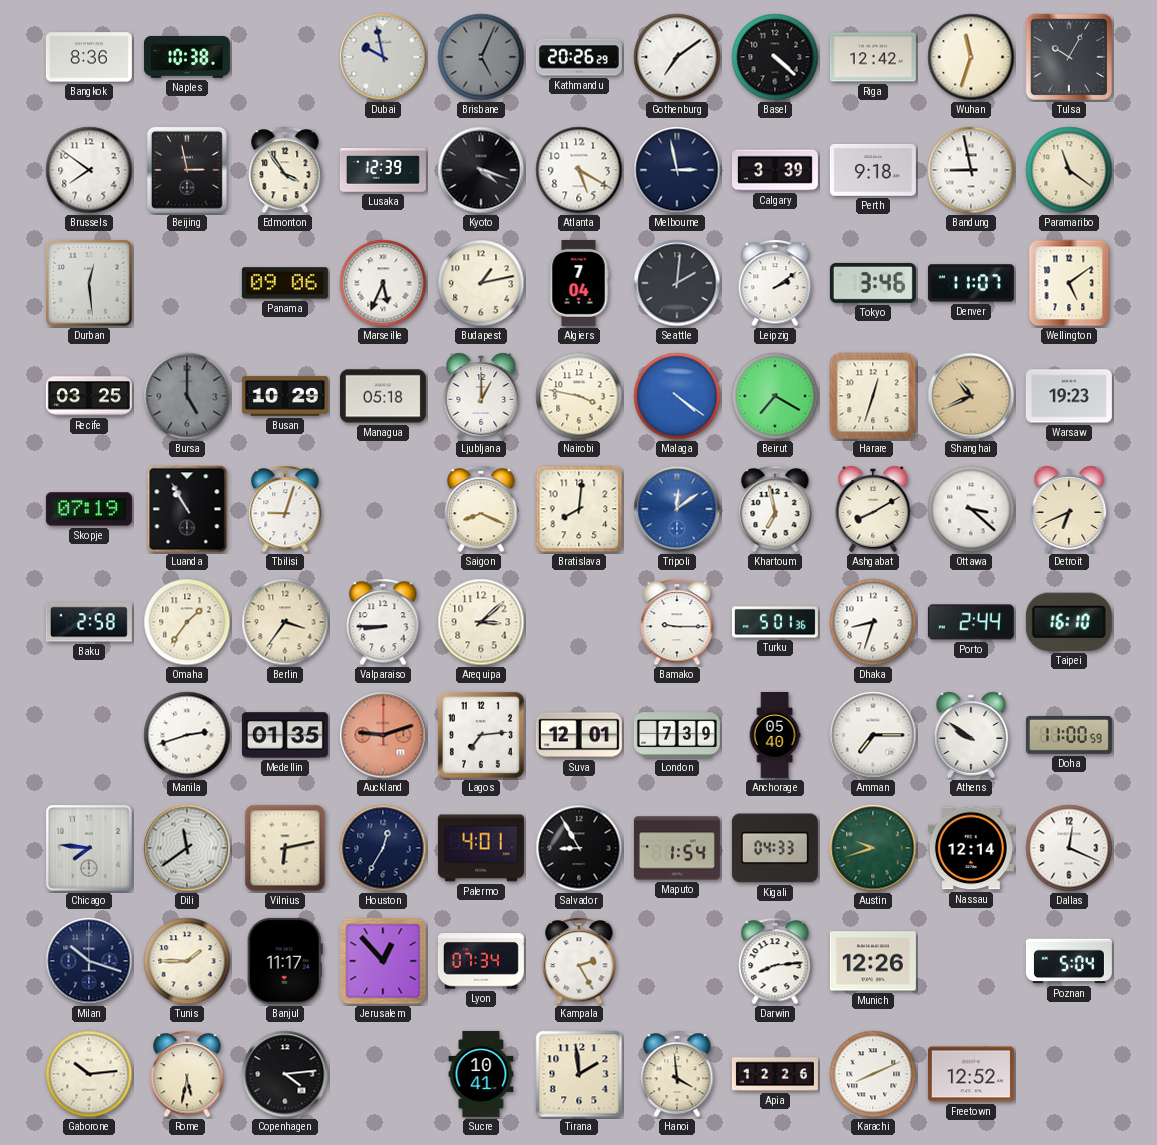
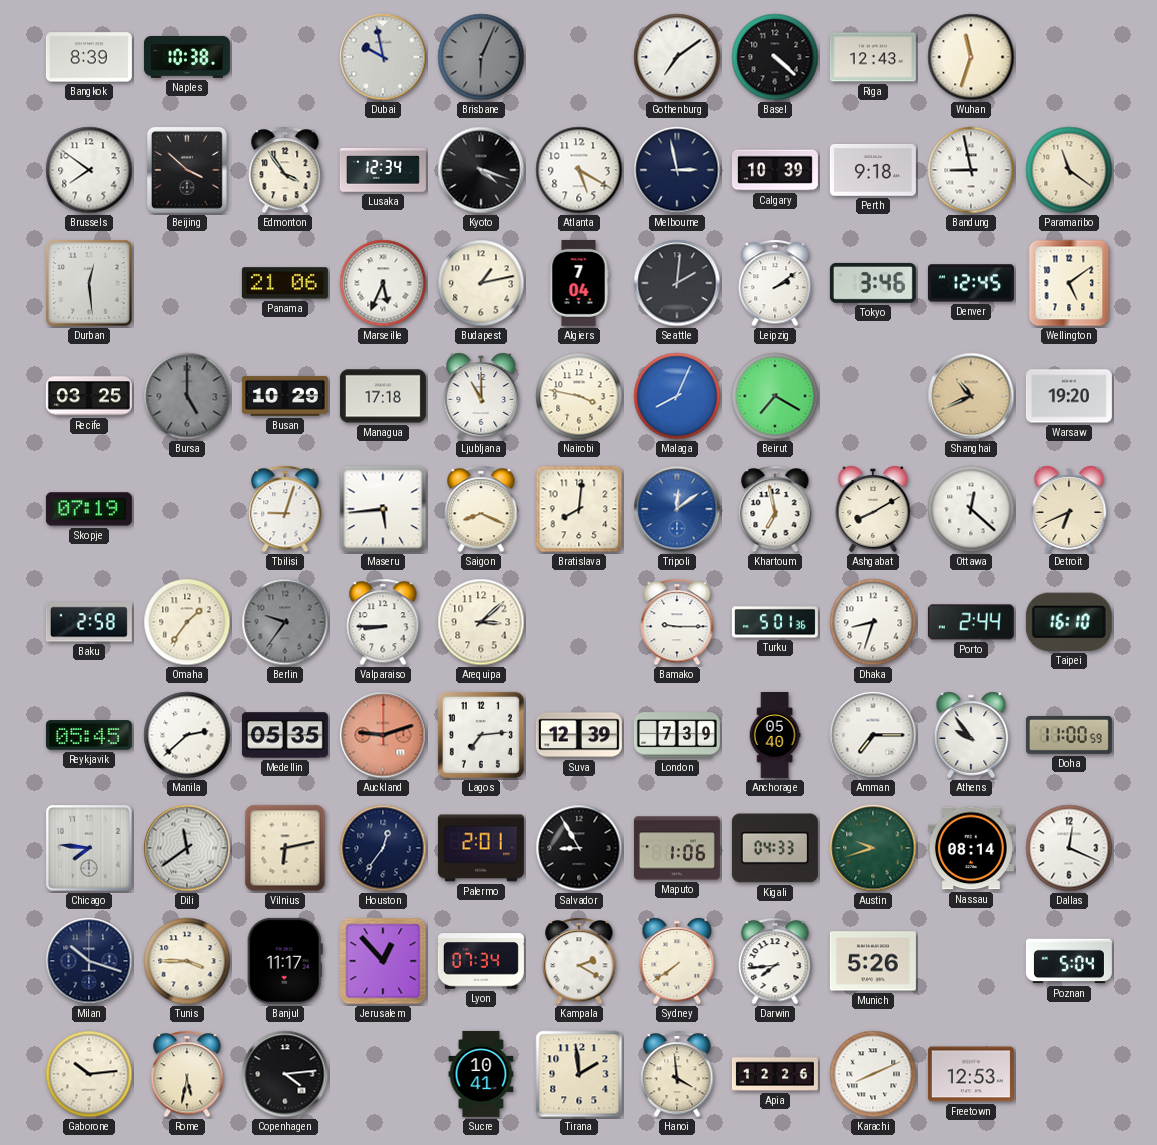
Bangkok: 8:36 -> 8:39 (89, 57)
Brisbane: 5:04 -> 6:04 (481, 57)
Kathmandu: 20:26 -> none (579, 57)
Riga: 12:42 -> 12:43 (873, 57)
Tulsa: 10:05 -> none (1069, 57)
Beijing: 2:58 -> 3:52 (187, 170)
Lusaka: 12:39 -> 12:34 (383, 170)
Calgary: 3:39 -> 10:39 (775, 170)
Panama: 09:06 -> 21:06 (285, 283)
Denver: 11:07 -> 12:45 (971, 283)
Managua: 05:18 -> 17:18 (383, 396)
Ljubljana: 1:00 -> 11:00 (481, 396)
Malaga: 4:21 -> 8:04 (677, 396)
Harare: 12:33 -> none (873, 396)
Warsaw: 19:23 -> 19:20 (1069, 396)
Luanda: 10:55 -> none (187, 509)
Maseru: none -> 5:44 (383, 509)
Ottawa: 3:22 -> 12:22 (971, 509)
Berlin: 3:36 -> 9:36 (285, 622)
Berlin dial: cream -> grey (285, 622)
Reykjavik: none -> 05:45 (89, 735)
Manila: 2:42 -> 2:38 (187, 735)
Medellin: 01:35 -> 05:35 (285, 735)
Suva: 12:01 -> 12:39 (579, 735)
Athens: 9:51 -> 9:54 (971, 735)
Houston: 12:35 -> 12:36 (383, 848)
Palermo: 4:01 -> 2:01 (481, 848)
Maputo: 1:54 -> 1:06 (677, 848)
Nassau: 12:14 -> 08:14 (971, 848)
Tunis: 1:45 -> 3:45 (187, 961)
Kampala: 2:25 -> 2:20 (579, 961)
Sydney: none -> 7:39 (677, 961)
Darwin: 8:14 -> 7:44 (775, 961)
Munich: 12:26 -> 5:26 (873, 961)
Freetown: 12:52 -> 12:53 (971, 1074)
